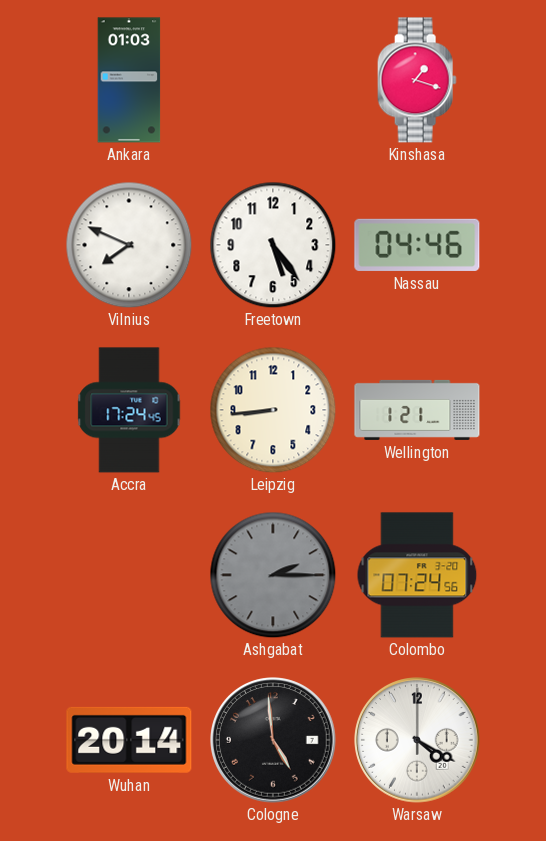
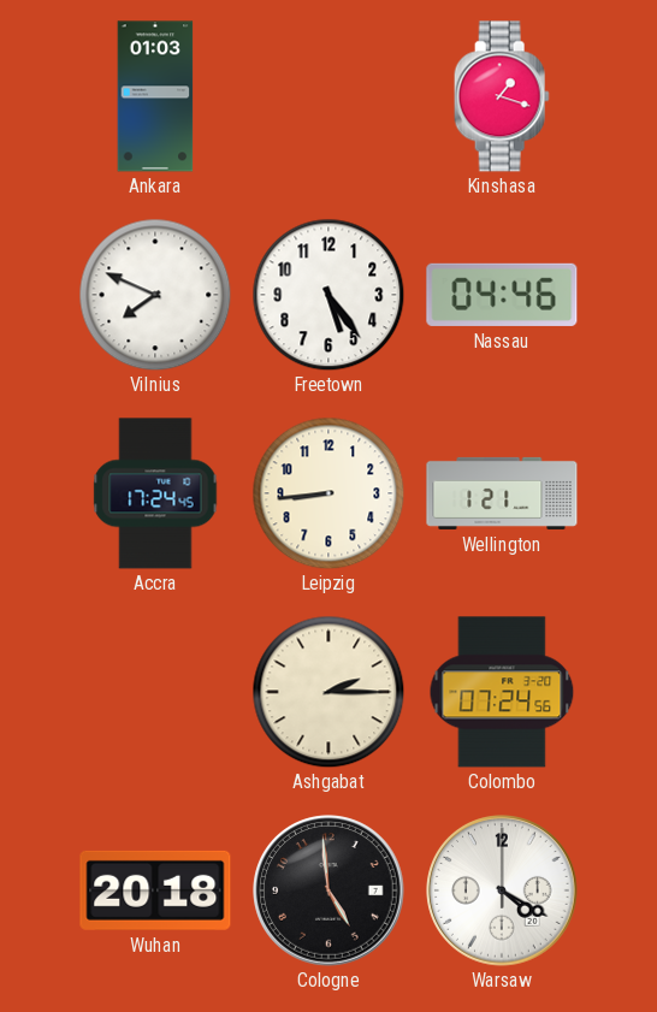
Ashgabat dial: grey -> cream (328, 692)
Wuhan: 20:14 -> 20:18 (155, 890)
